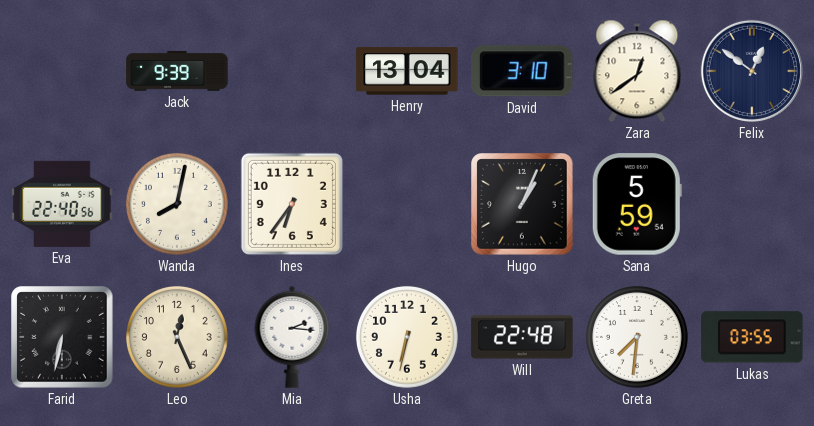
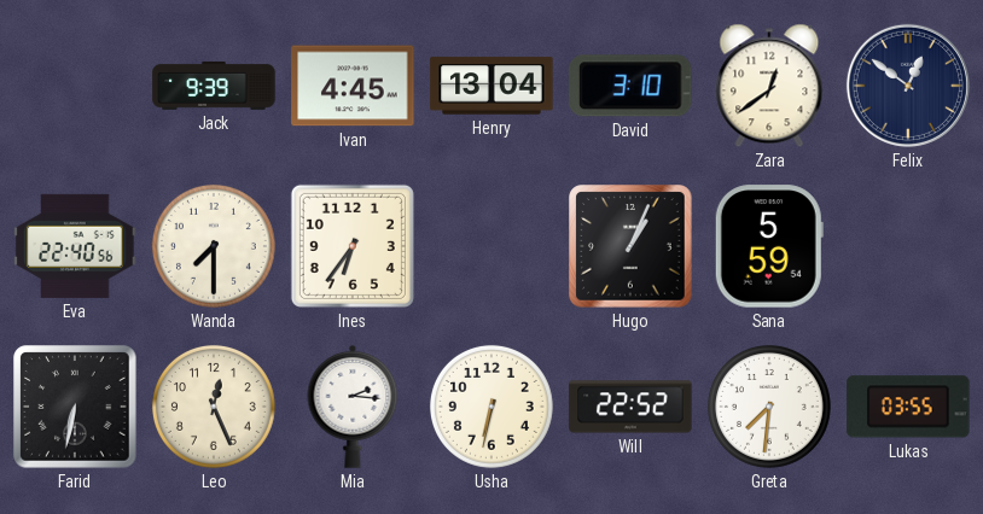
Ivan: none -> 4:45 (353, 86)
Wanda: 8:02 -> 7:30 (214, 246)
Will: 22:48 -> 22:52 (630, 407)
